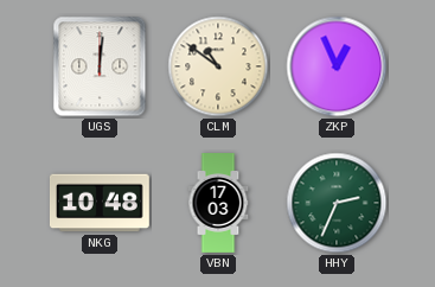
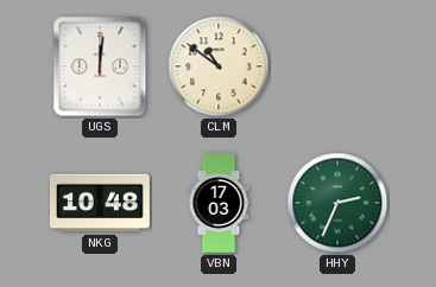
ZKP: 12:56 -> none (337, 66)
